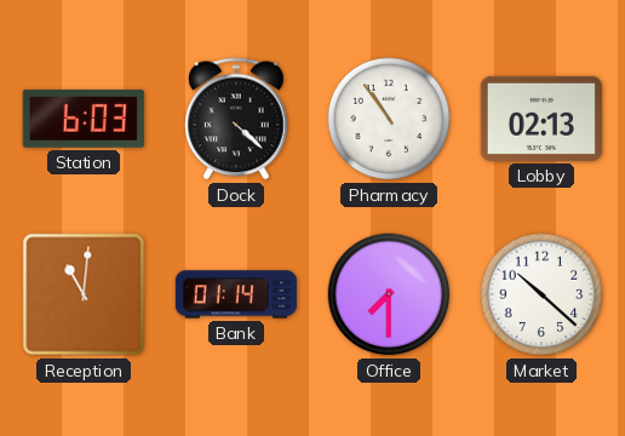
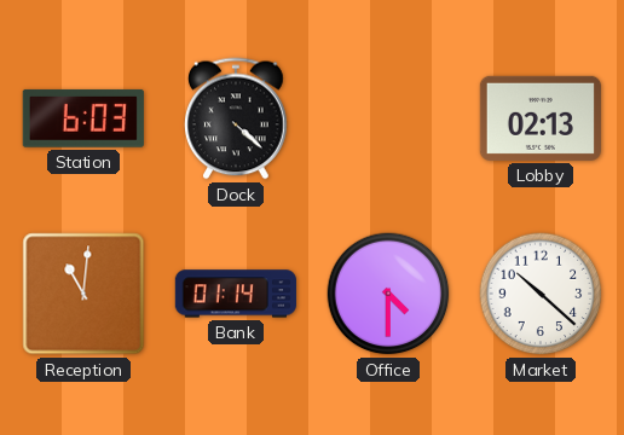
Pharmacy: 10:54 -> none (389, 119)
Office: 7:30 -> 4:30 (388, 294)
